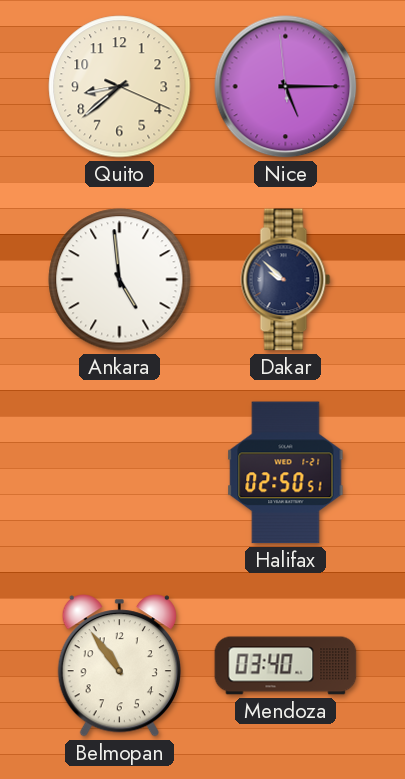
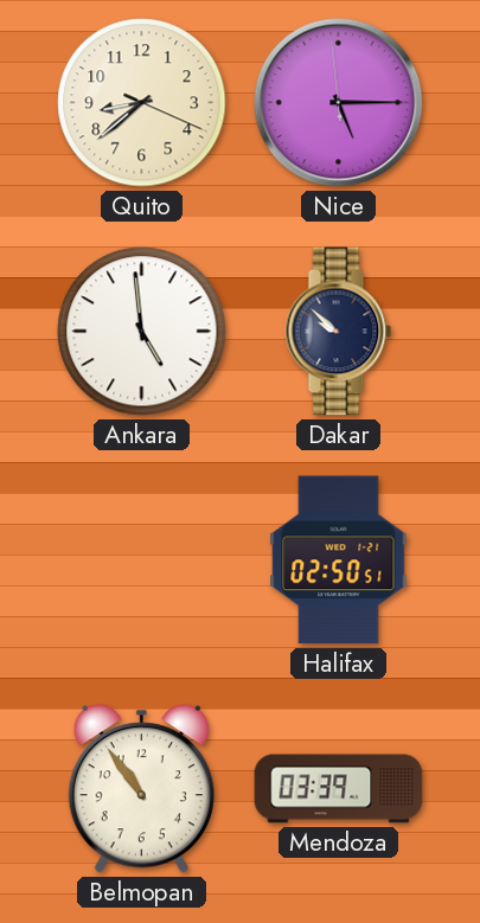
Mendoza: 03:40 -> 03:39 (339, 789)
